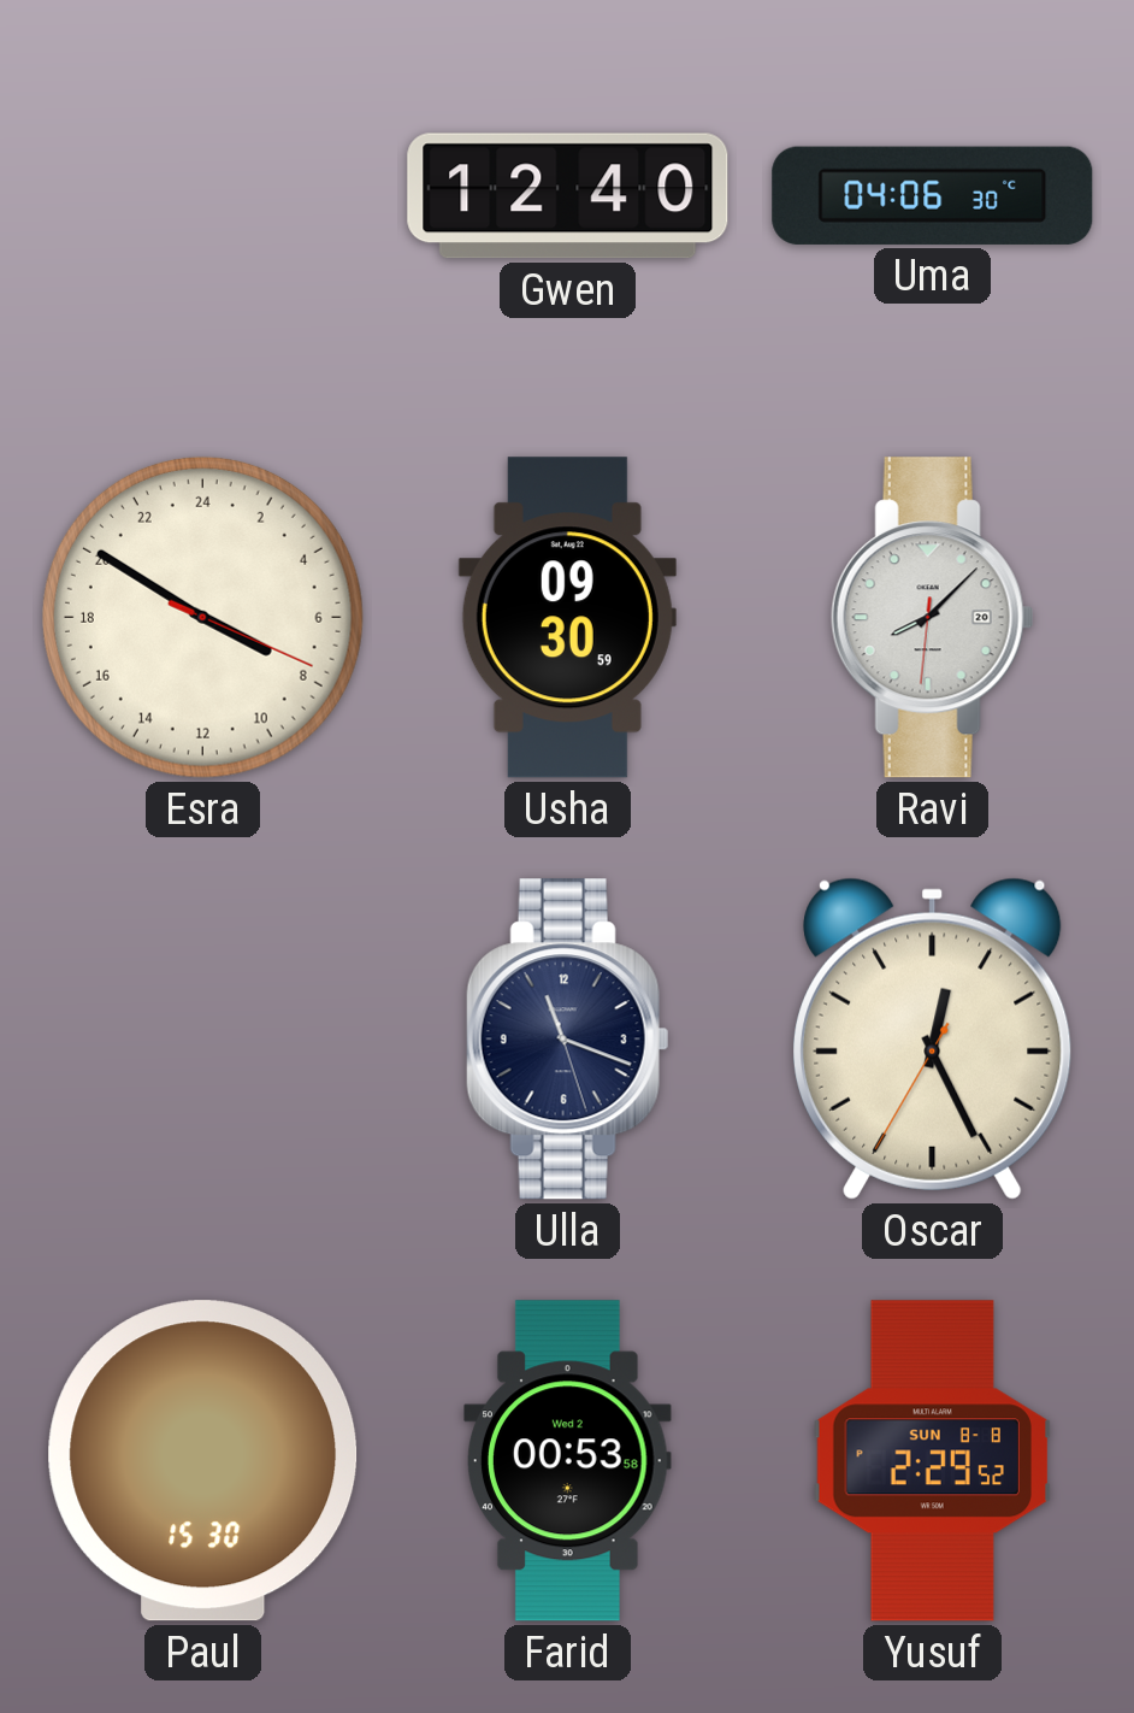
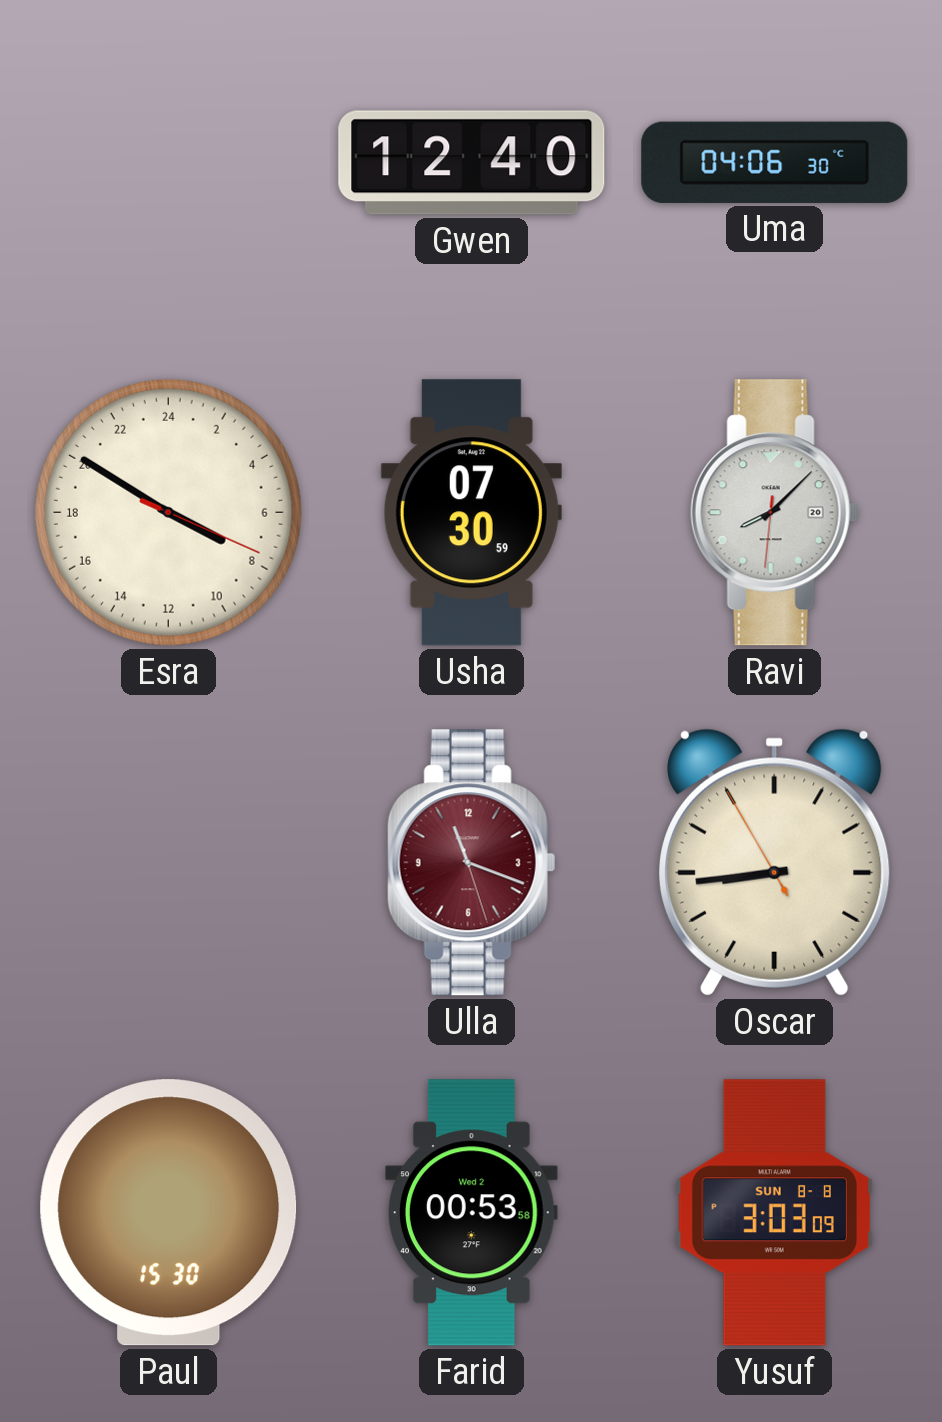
Usha: 09:30 -> 07:30 (471, 513)
Ulla dial: navy -> burgundy (471, 863)
Oscar: 12:25 -> 8:43 (775, 862)
Yusuf: 2:29 -> 3:03 (775, 1213)
